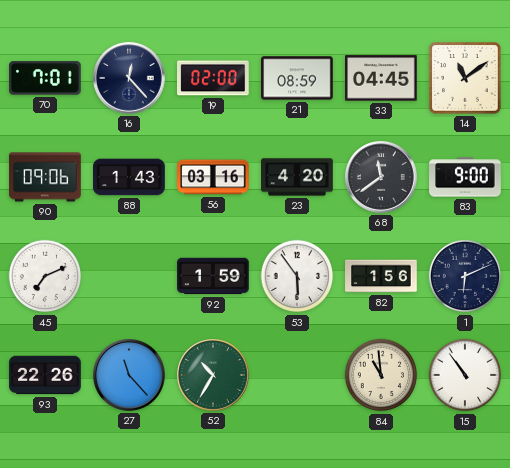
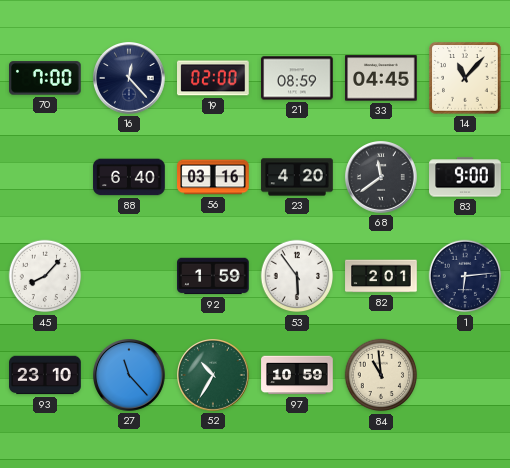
70: 7:01 -> 7:00 (46, 78)
14: 11:09 -> 11:07 (465, 78)
90: 09:06 -> none (45, 177)
88: 1:43 -> 6:40 (129, 177)
45: 7:11 -> 8:07 (45, 276)
82: 1:56 -> 2:01 (381, 276)
1: 6:11 -> 6:14 (465, 276)
93: 22:26 -> 23:10 (45, 375)
97: none -> 10:59 (297, 375)
15: 10:54 -> none (465, 375)
